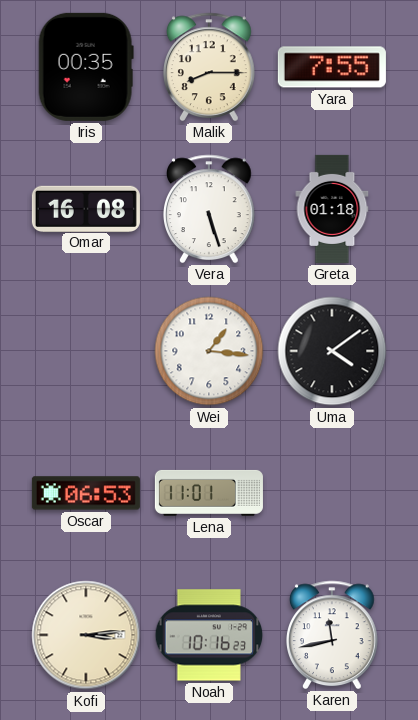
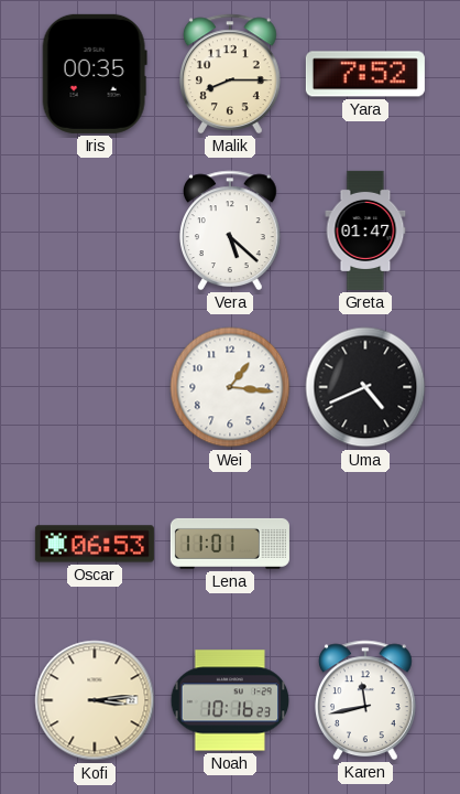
Yara: 7:55 -> 7:52 (365, 74)
Omar: 16:08 -> none (86, 208)
Vera: 5:27 -> 5:22 (231, 230)
Greta: 01:18 -> 01:47 (365, 230)
Uma: 4:09 -> 4:41 (365, 387)
